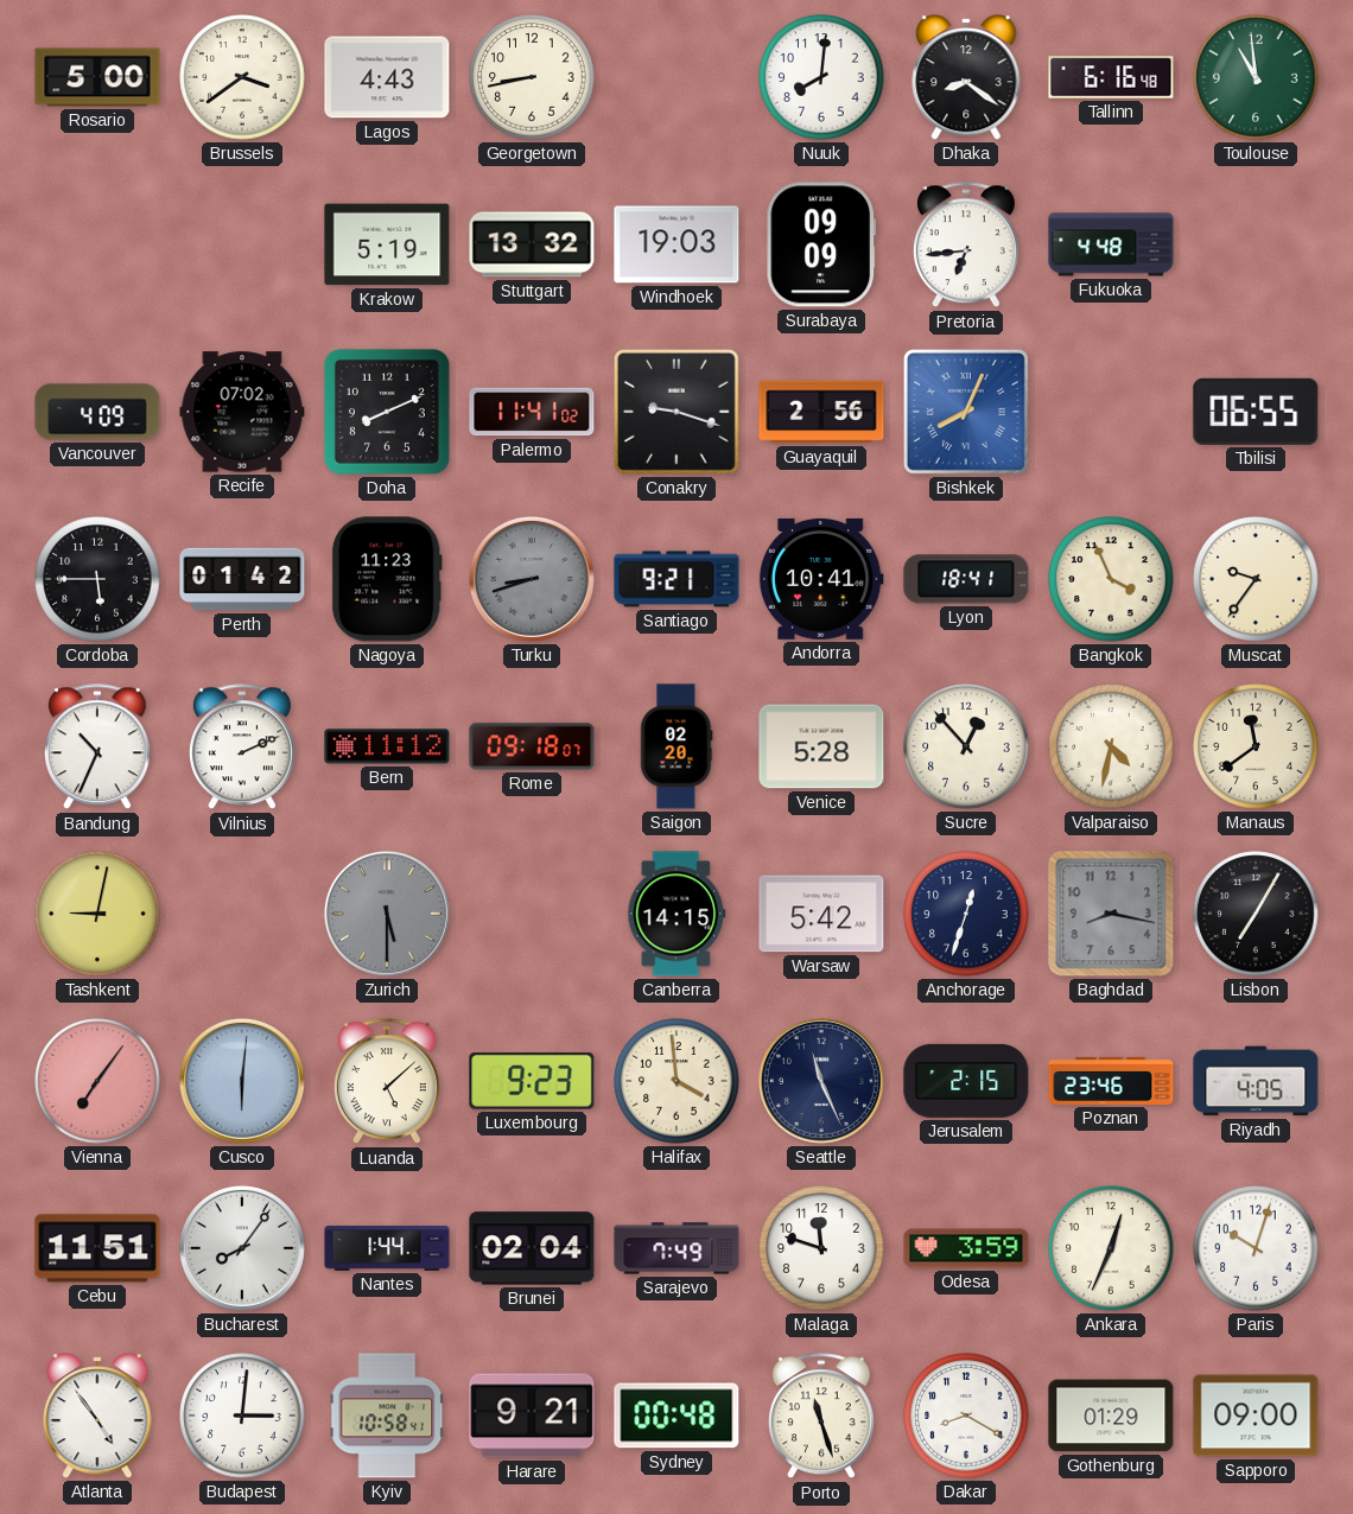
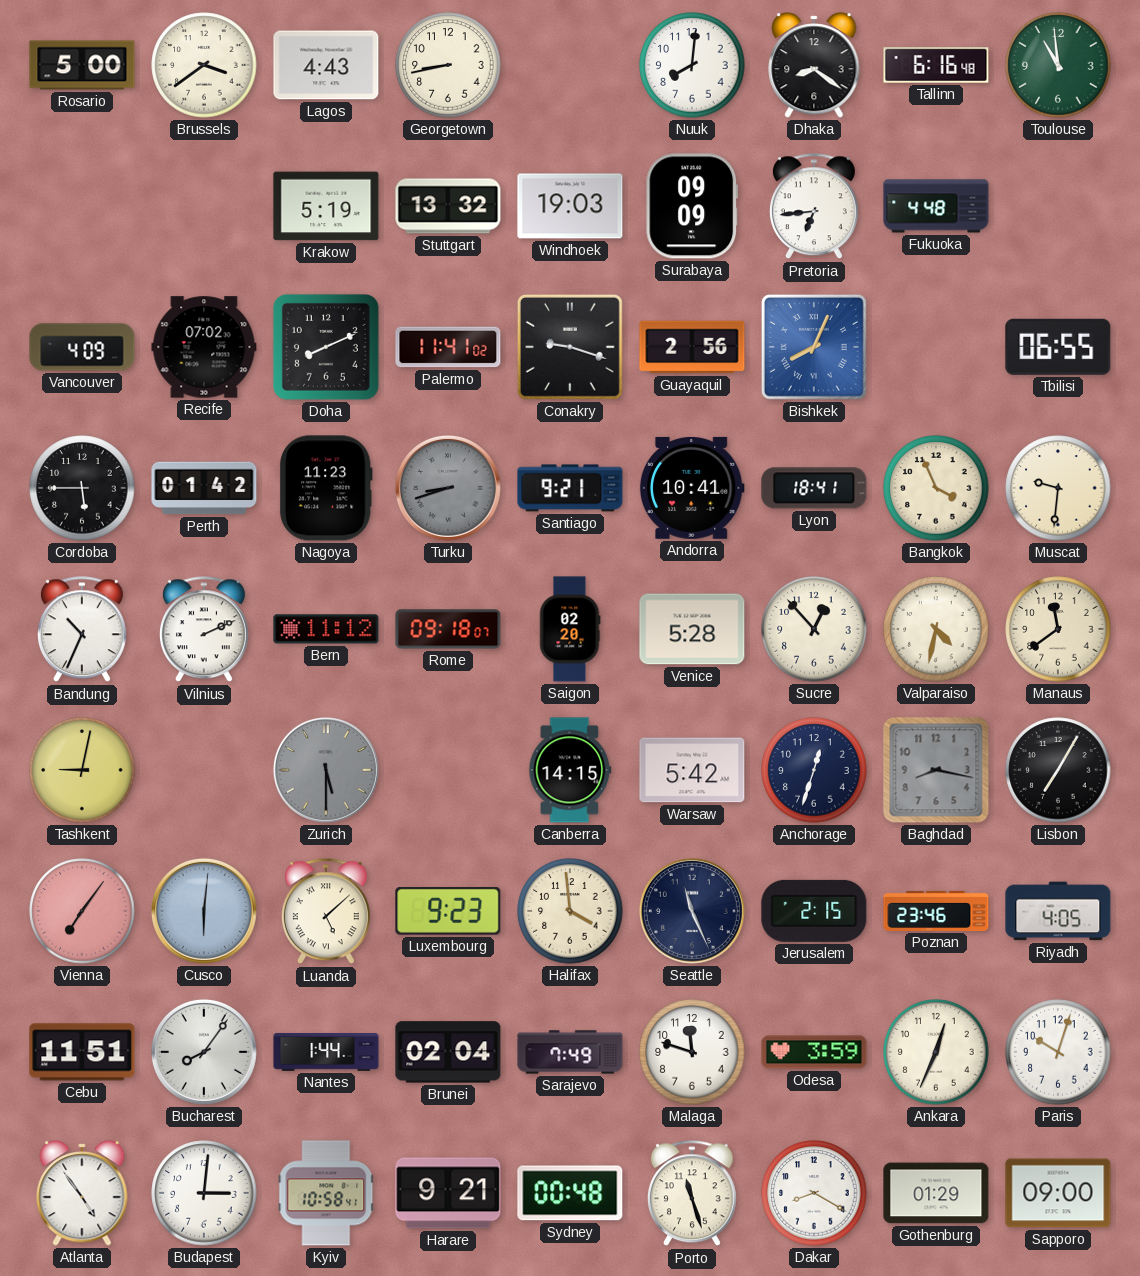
Muscat: 9:36 -> 9:31 (1058, 488)
